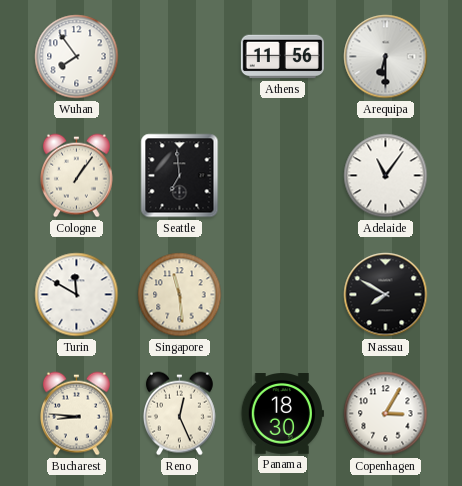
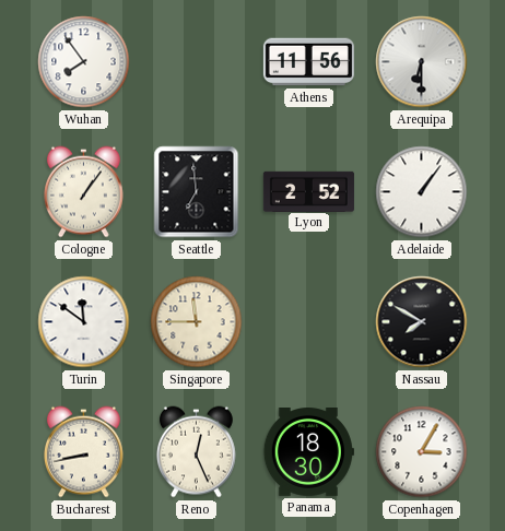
Lyon: none -> 2:52 (308, 191)
Adelaide: 11:06 -> 1:06 (422, 192)
Turin: 11:50 -> 11:51 (84, 322)
Singapore: 11:29 -> 11:45 (197, 322)
Bucharest: 8:46 -> 8:43 (83, 452)
